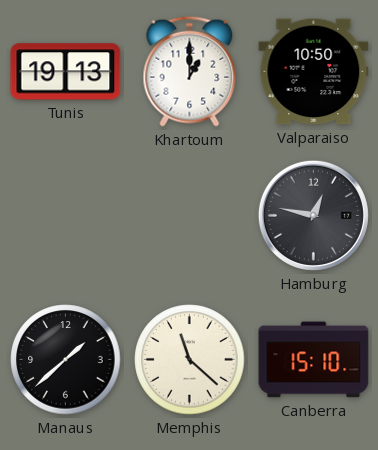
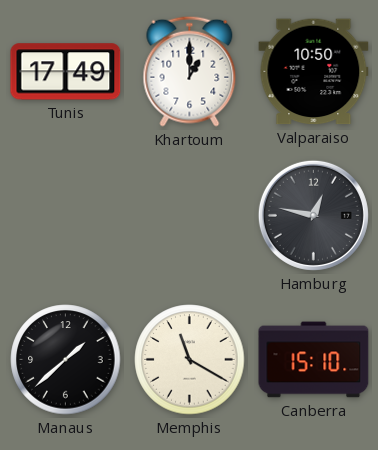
Tunis: 19:13 -> 17:49 (66, 72)
Memphis: 11:22 -> 11:20 (190, 360)
